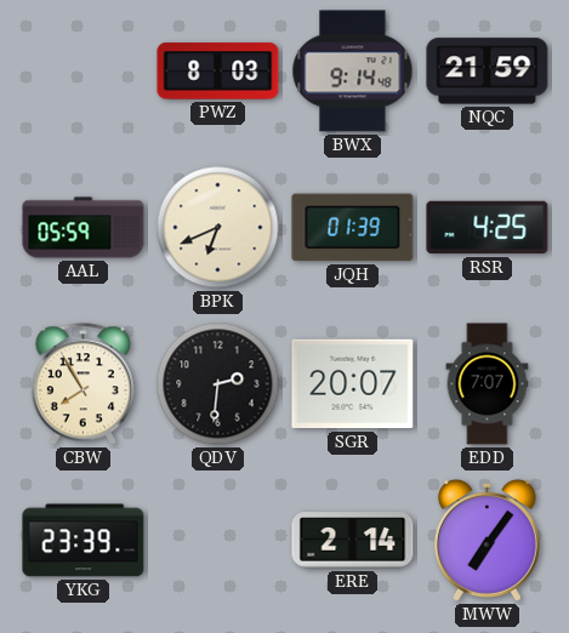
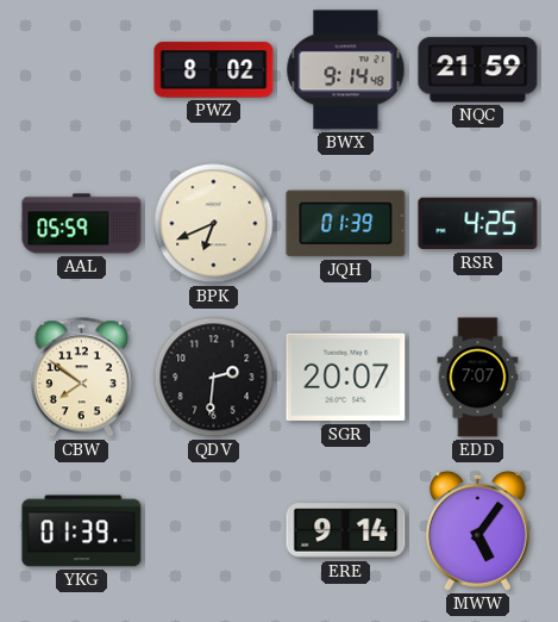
PWZ: 8:03 -> 8:02 (214, 70)
CBW: 7:55 -> 7:51 (81, 378)
YKG: 23:39 -> 01:39 (82, 531)
ERE: 2:14 -> 9:14 (346, 531)
MWW: 7:06 -> 5:06 (477, 531)
